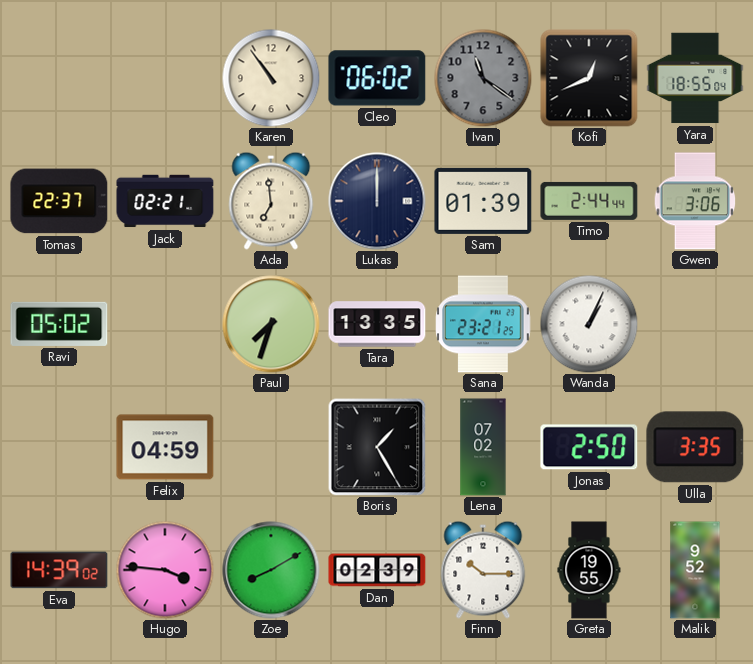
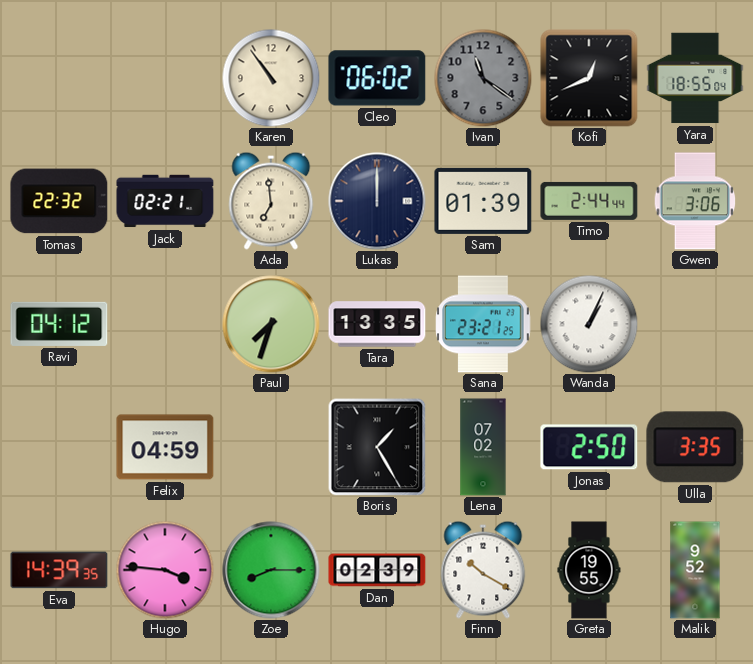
Tomas: 22:37 -> 22:32 (59, 201)
Ravi: 05:02 -> 04:12 (59, 324)
Eva: 14:39:02 -> 14:39:35 (59, 570)
Zoe: 8:10 -> 8:15 (271, 570)
Finn: 10:15 -> 10:20 (483, 570)
